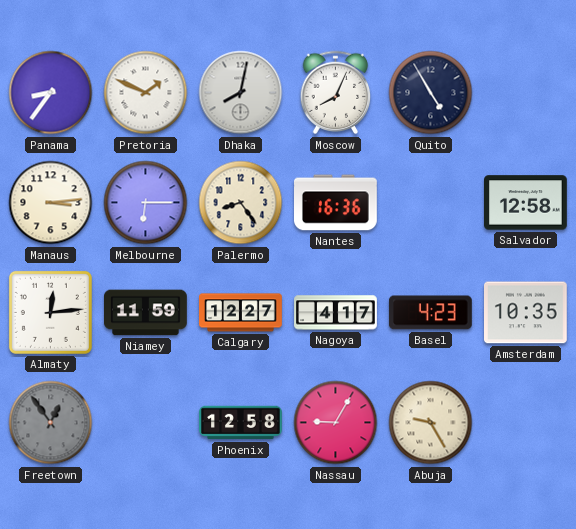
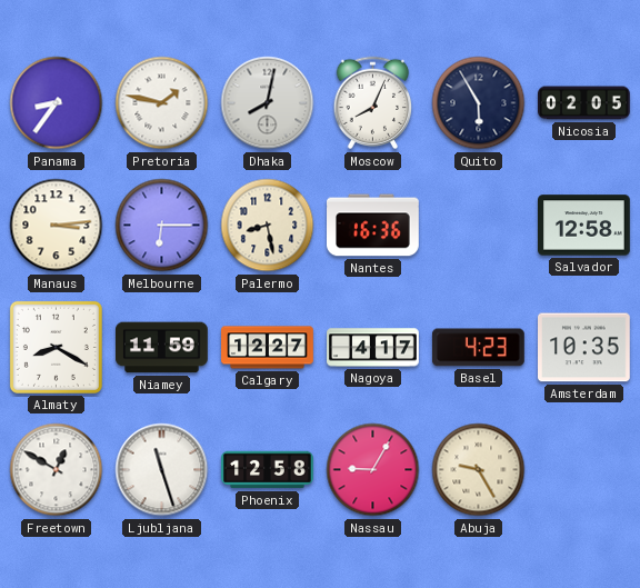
Pretoria: 1:49 -> 1:47 (162, 103)
Quito: 4:55 -> 5:55 (479, 103)
Nicosia: none -> 02:05 (584, 103)
Palermo: 8:24 -> 8:28 (268, 226)
Almaty: 12:14 -> 8:20 (56, 347)
Freetown: 12:54 -> 12:50 (57, 470)
Freetown dial: grey -> white (57, 470)
Ljubljana: none -> 11:27 (162, 470)
